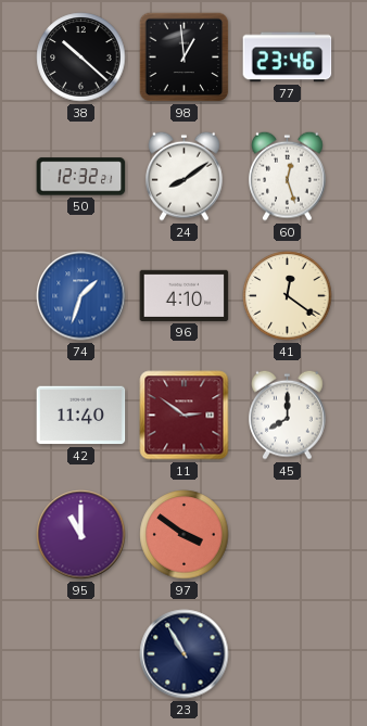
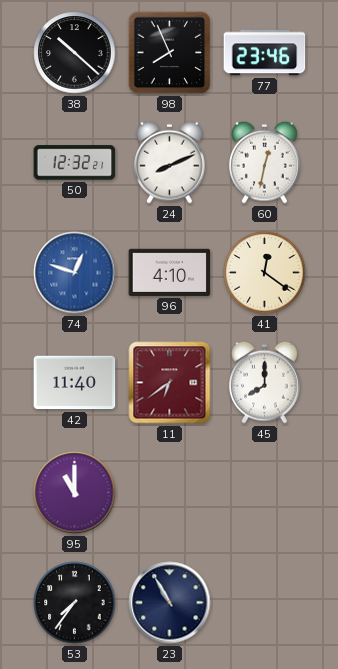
98: 12:59 -> 7:56 (170, 53)
24: 8:09 -> 8:11 (170, 162)
60: 12:27 -> 12:32 (265, 162)
74: 1:33 -> 12:48 (75, 273)
11: 2:51 -> 6:39 (170, 383)
97: 3:51 -> none (185, 535)
53: none -> 7:36 (75, 603)
